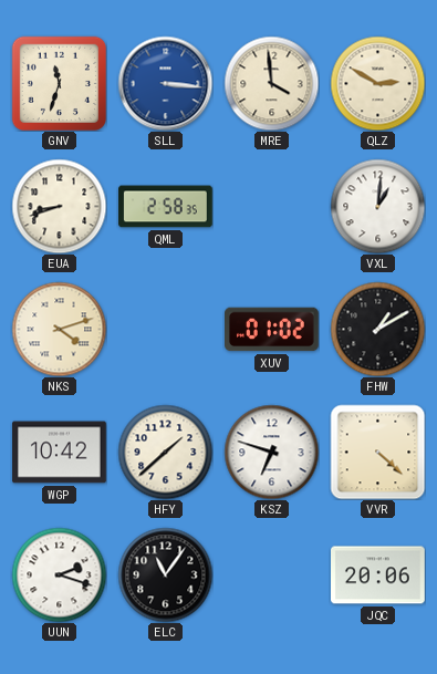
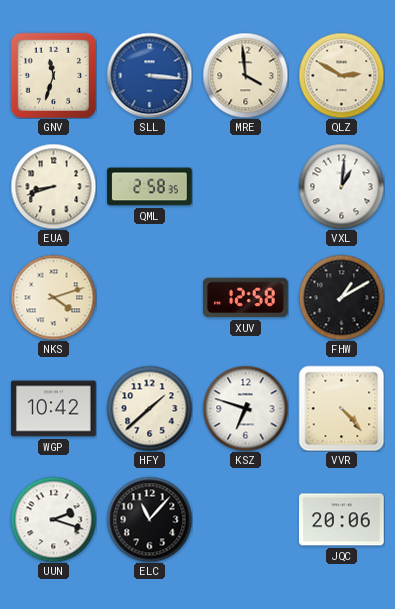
XUV: 01:02 -> 12:58 (246, 298)
VVR: 4:22 -> 4:23 (341, 408)
ELC: 11:06 -> 11:07 (149, 519)
